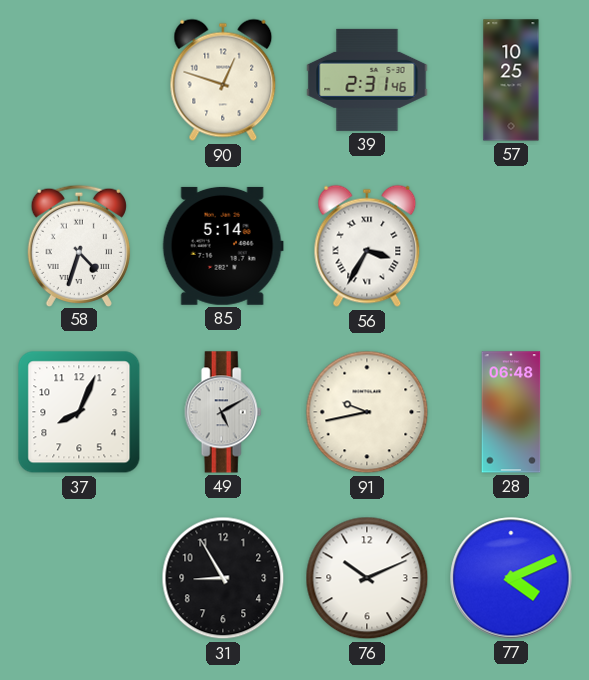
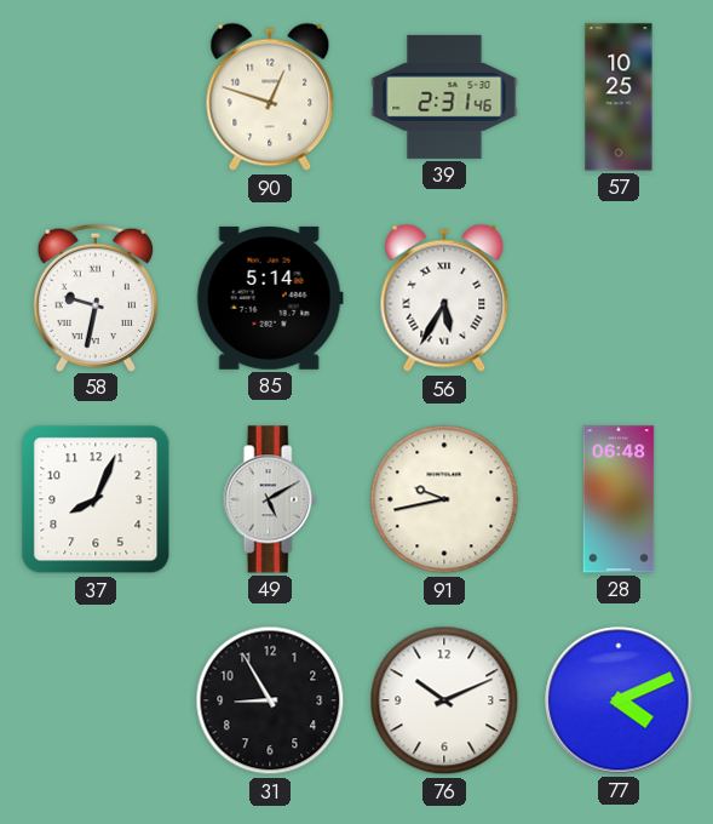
58: 4:33 -> 9:32 (96, 297)
56: 3:35 -> 5:35 (444, 298)
